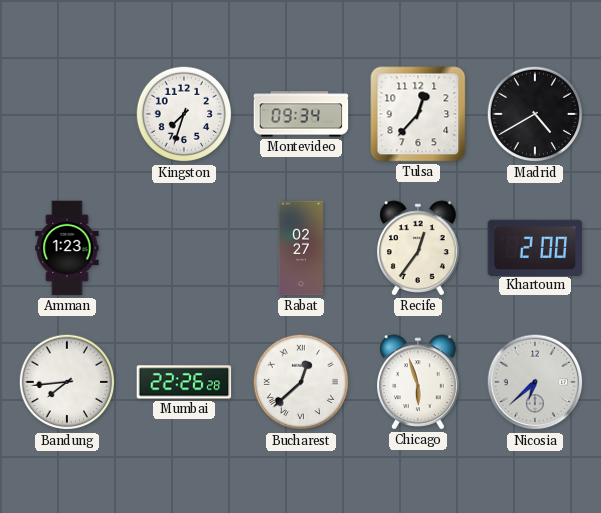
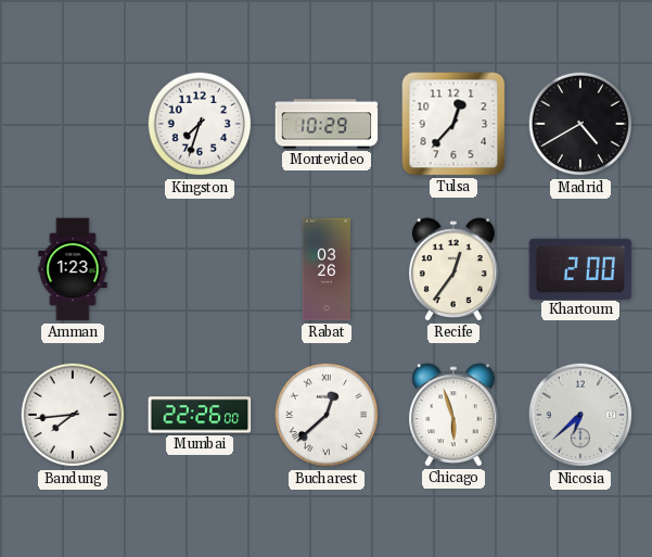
Montevideo: 09:34 -> 10:29 (327, 124)
Rabat: 02:27 -> 03:26 (327, 269)
Mumbai: 22:26:28 -> 22:26:00 (200, 415)
